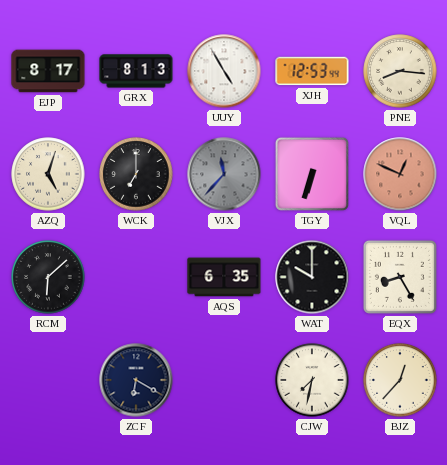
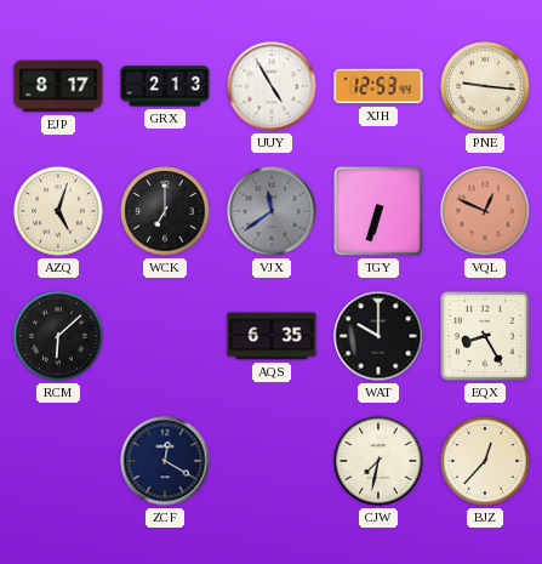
GRX: 8:13 -> 2:13 (165, 86)
PNE: 8:16 -> 9:16 (485, 86)
VJX: 11:37 -> 11:39 (272, 211)
ZCF: 6:20 -> 12:20 (165, 461)
